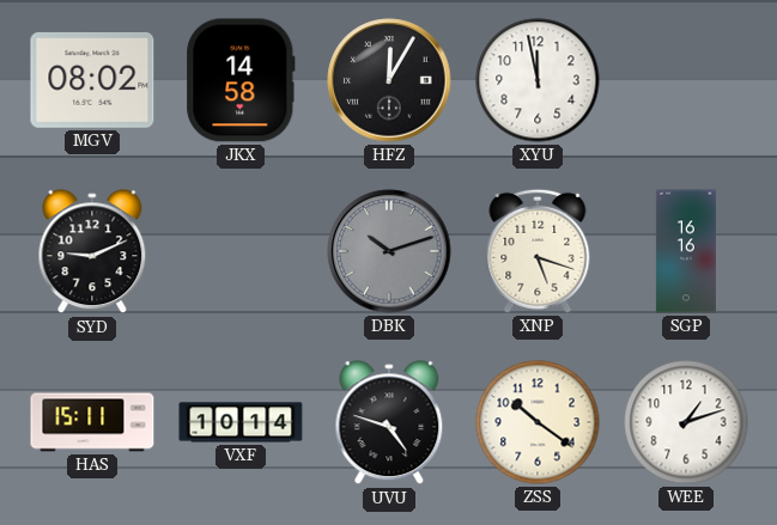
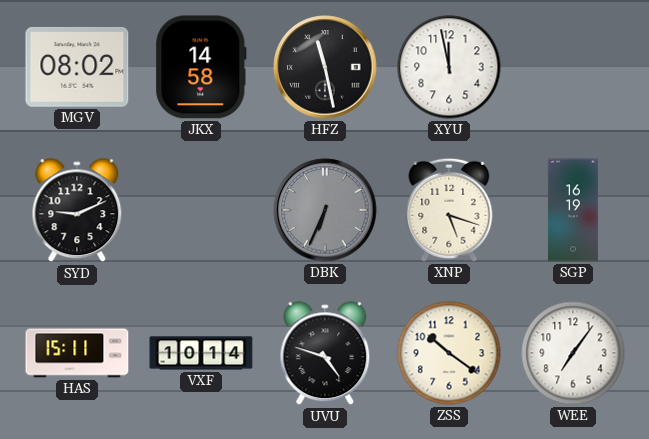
HFZ: 12:05 -> 11:28 (325, 67)
DBK: 10:12 -> 6:34 (325, 210)
SGP: 16:16 -> 16:19 (573, 210)
WEE: 1:12 -> 7:06 (573, 353)
